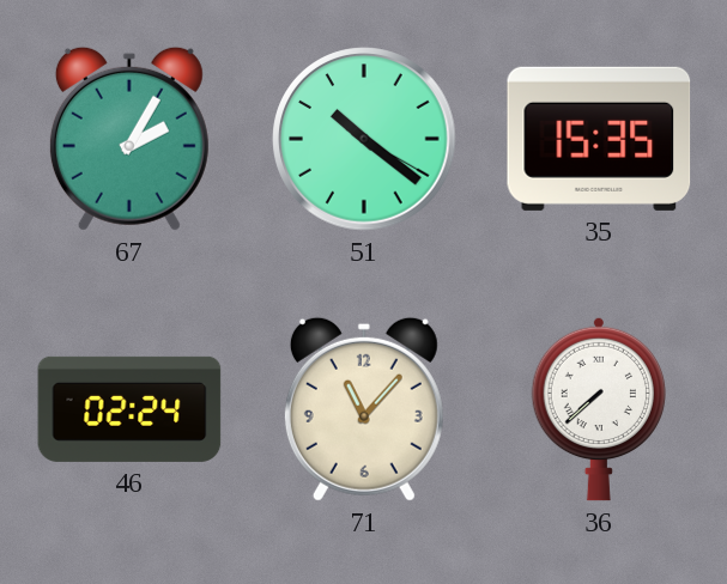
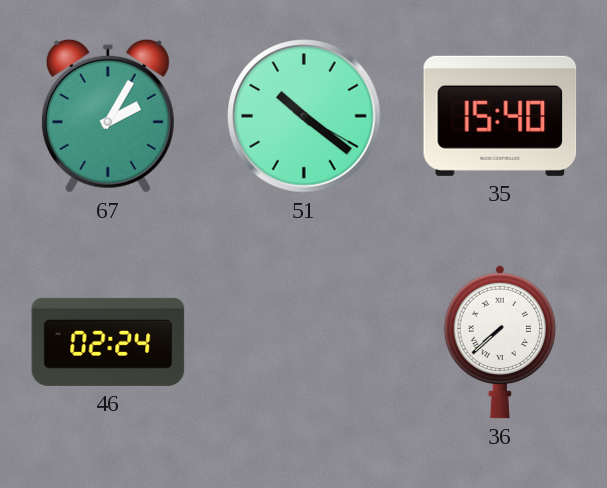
35: 15:35 -> 15:40 (500, 116)
71: 11:07 -> none (364, 409)
